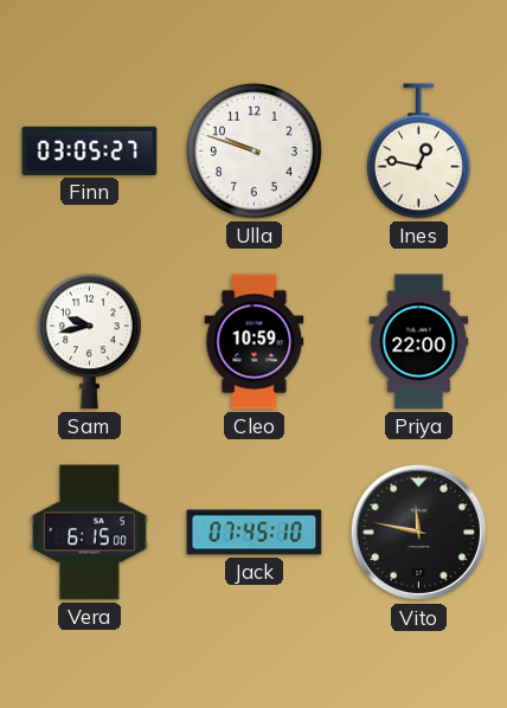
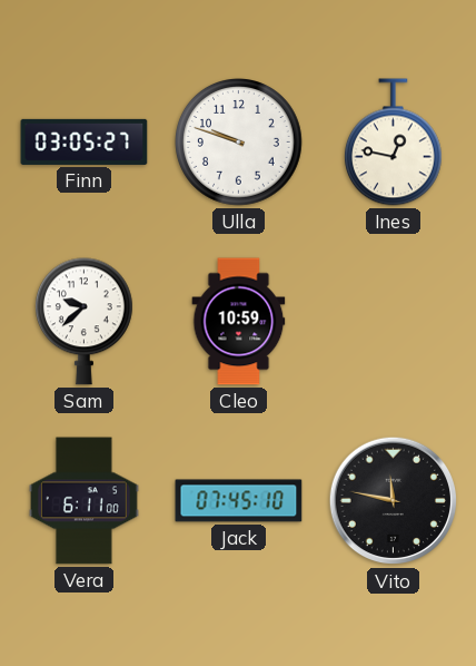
Sam: 9:43 -> 9:38 (83, 322)
Priya: 22:00 -> none (419, 342)
Vera: 6:15 -> 6:11 (83, 501)
